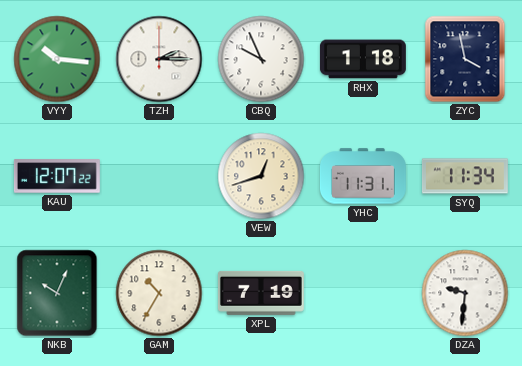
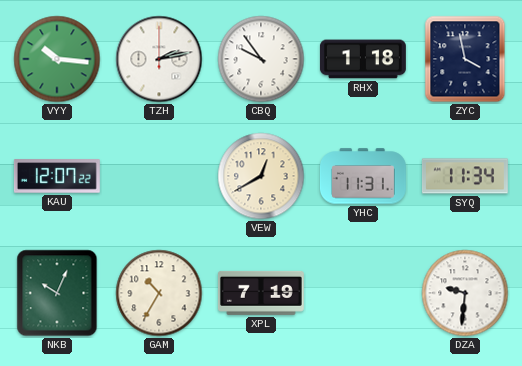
TZH: 2:15 -> 2:13 (159, 59)
CBQ: 9:56 -> 9:54 (261, 59)
VEW: 12:42 -> 12:40 (261, 176)
